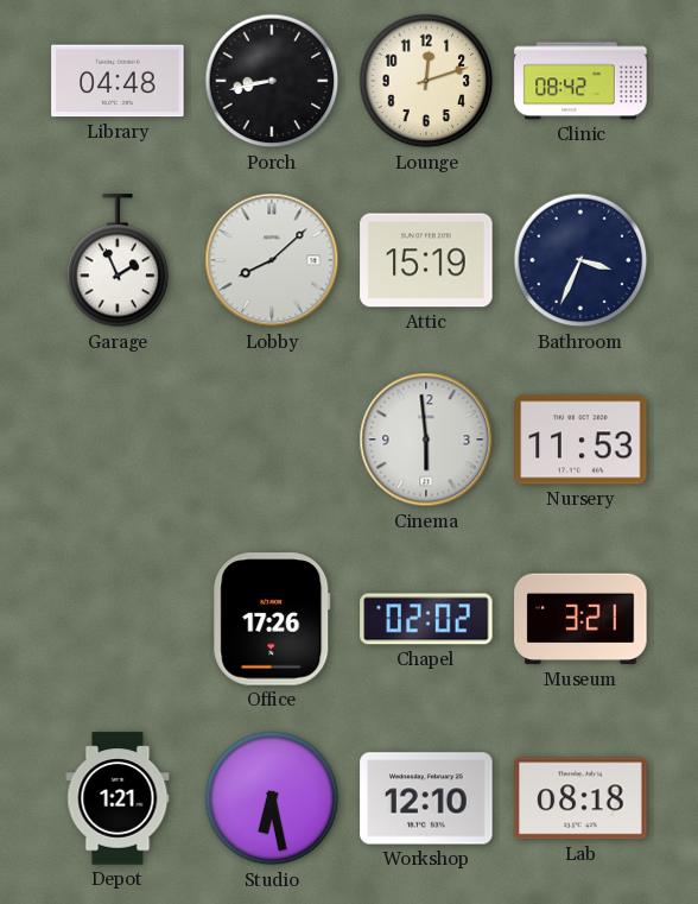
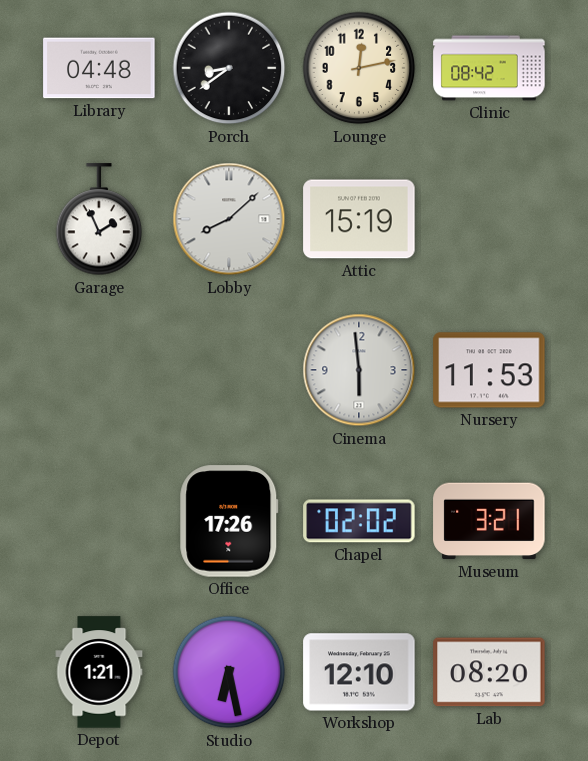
Porch: 8:43 -> 8:39 (229, 68)
Lounge: 12:12 -> 12:13 (359, 68)
Bathroom: 3:34 -> none (580, 260)
Lab: 08:18 -> 08:20 (489, 672)
